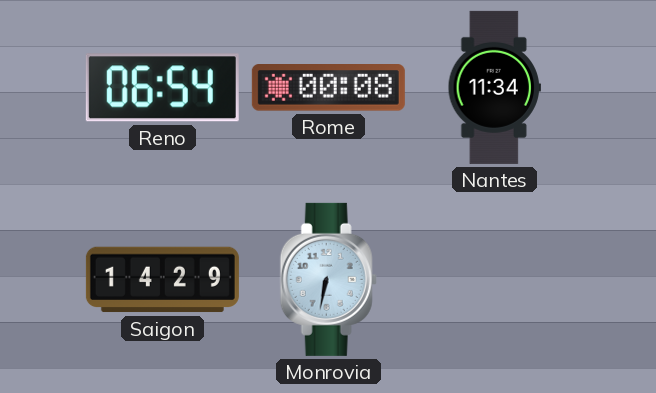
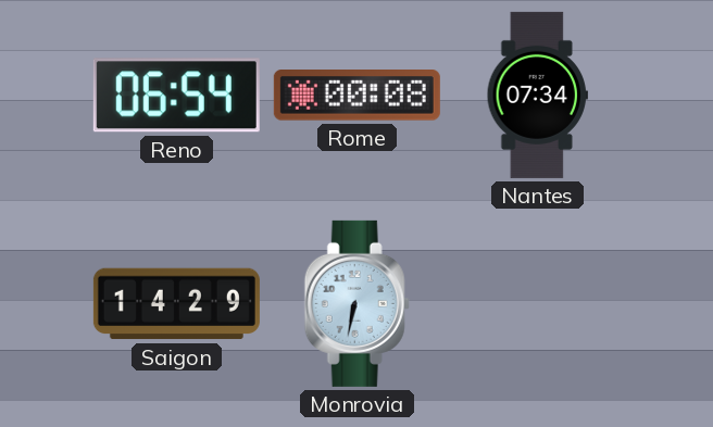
Nantes: 11:34 -> 07:34 (537, 95)
